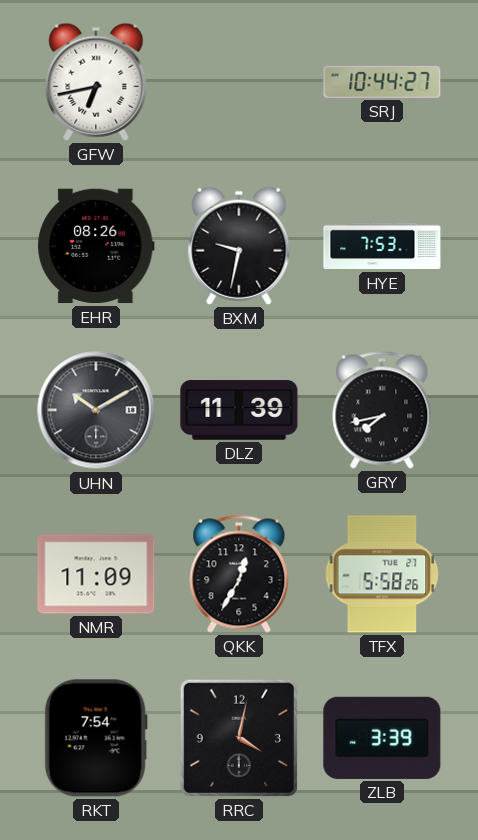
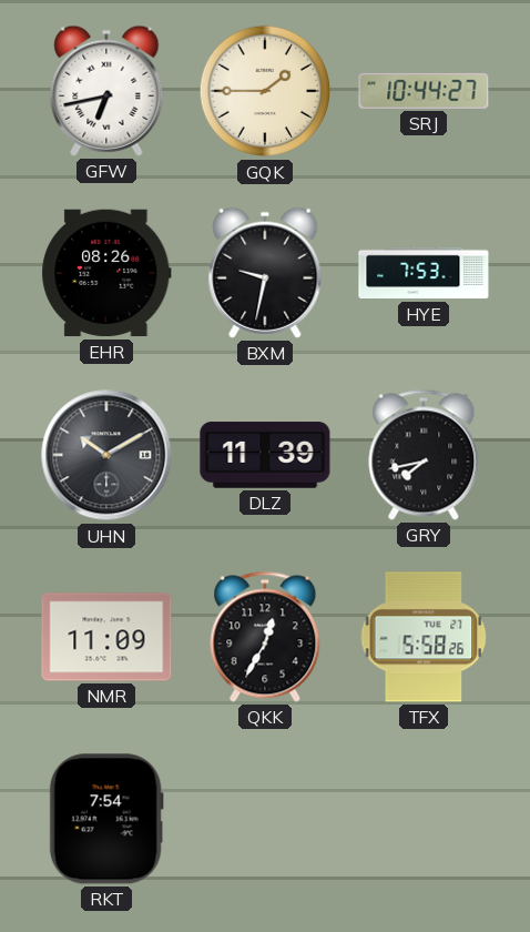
GQK: none -> 1:45 (265, 91)
RRC: 4:02 -> none (239, 738)
ZLB: 3:39 -> none (382, 738)
